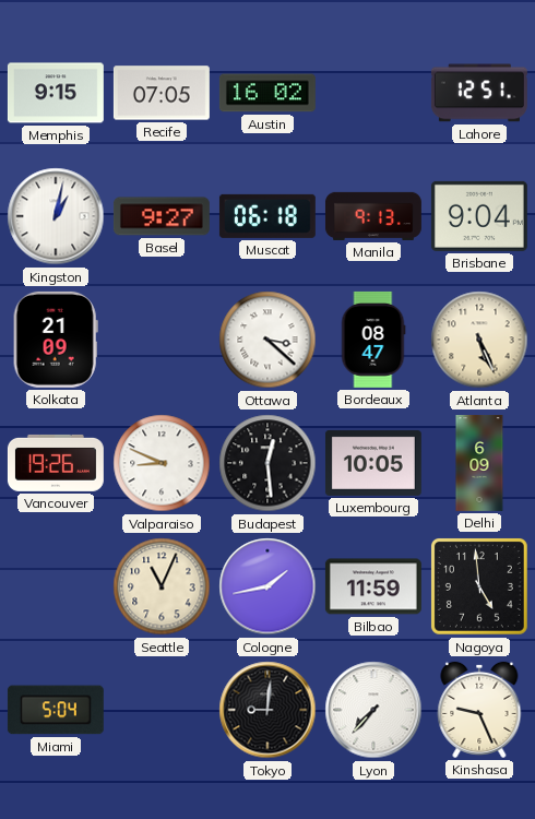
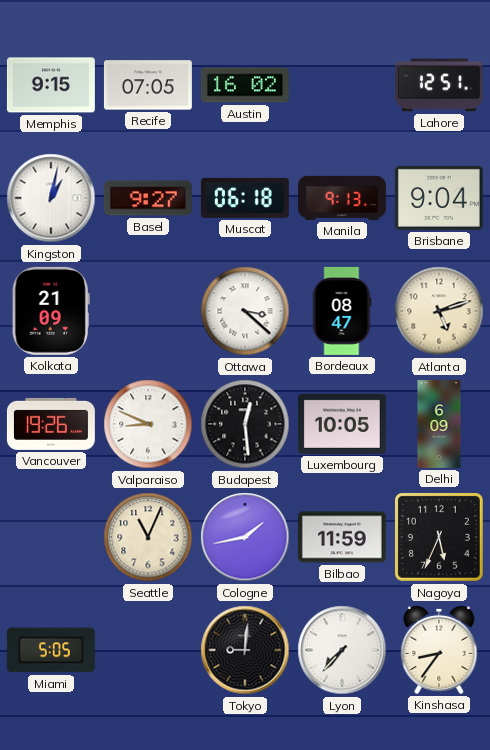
Atlanta: 5:26 -> 5:12 (439, 311)
Nagoya: 4:59 -> 5:34 (439, 537)
Miami: 5:04 -> 5:05 (51, 650)
Kinshasa: 9:26 -> 8:36 (439, 650)
